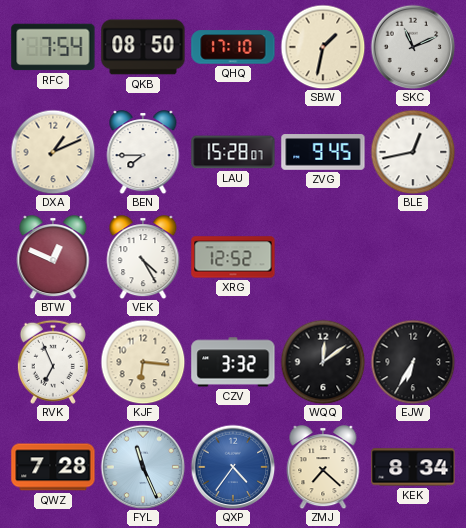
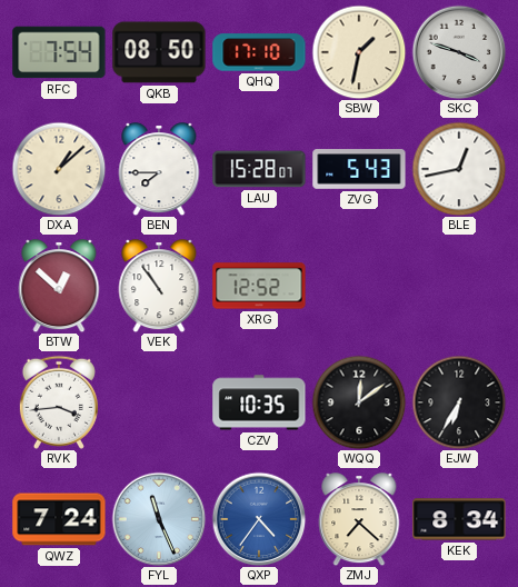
SKC: 11:11 -> 3:48 (459, 52)
DXA: 1:11 -> 1:08 (59, 169)
ZVG: 9:45 -> 5:43 (359, 169)
BTW: 12:49 -> 12:52 (59, 286)
VEK: 4:25 -> 10:54 (159, 286)
RVK: 6:56 -> 3:44 (59, 402)
KJF: 6:16 -> none (143, 362)
CZV: 3:32 -> 10:35 (259, 402)
QWZ: 7:28 -> 7:24 (59, 519)
